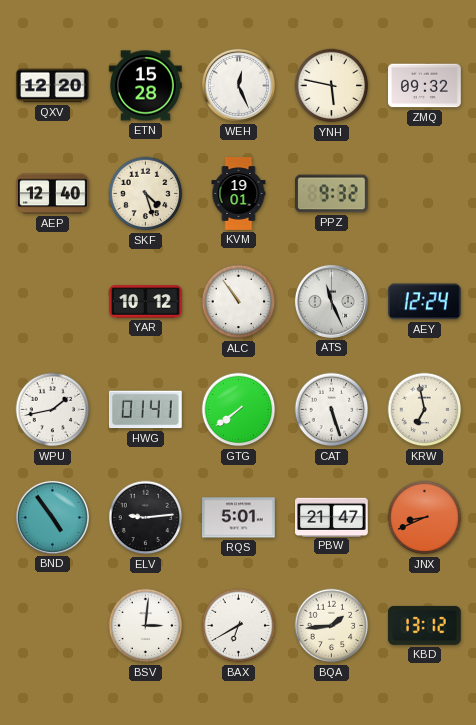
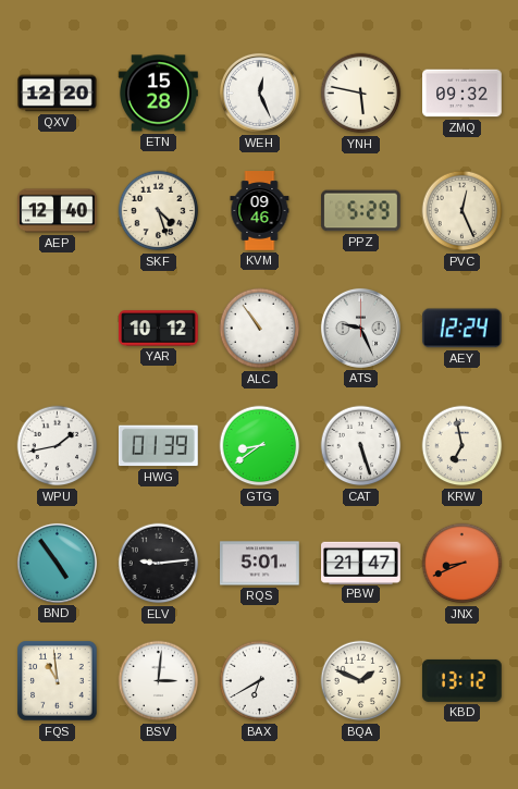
KVM: 19:01 -> 09:46 (260, 211)
PPZ: 9:32 -> 5:29 (361, 211)
PVC: none -> 12:26 (462, 211)
ATS: 11:26 -> 9:26 (360, 328)
HWG: 01:41 -> 01:39 (159, 446)
GTG: 7:39 -> 8:39 (260, 446)
FQS: none -> 10:59 (58, 681)
BQA: 1:44 -> 1:49 (361, 681)
